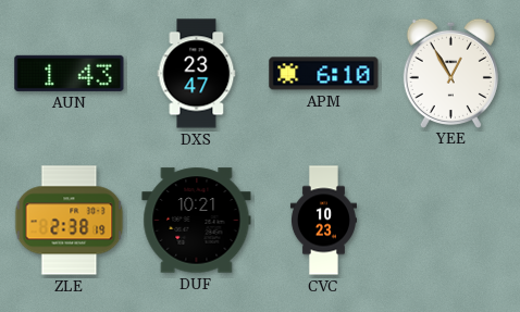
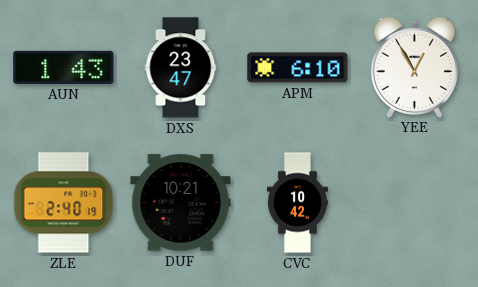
ZLE: 2:38 -> 2:40 (64, 203)
CVC: 10:23 -> 10:42 (297, 203)
